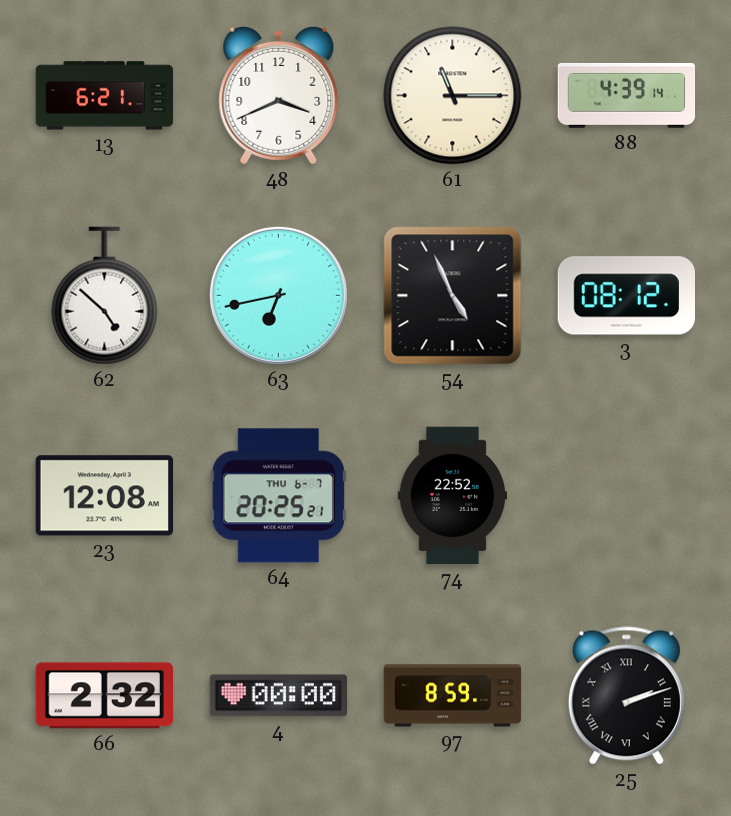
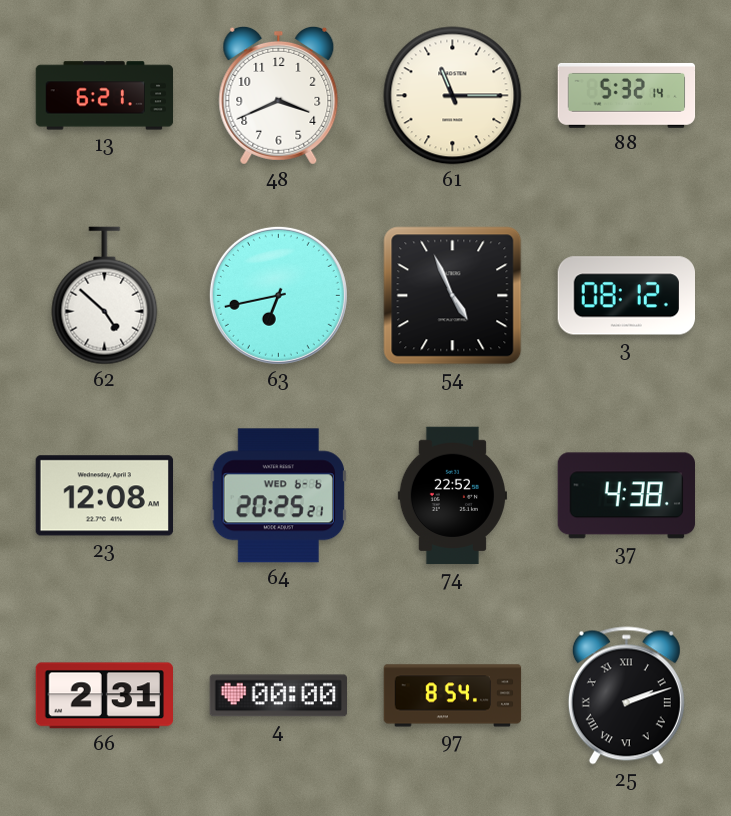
88: 4:39 -> 5:32 (627, 95)
64 date: THU 6-7 -> WED 6-6 (278, 496)
37: none -> 4:38 (626, 496)
66: 2:32 -> 2:31 (104, 696)
97: 8:59 -> 8:54 (453, 696)
